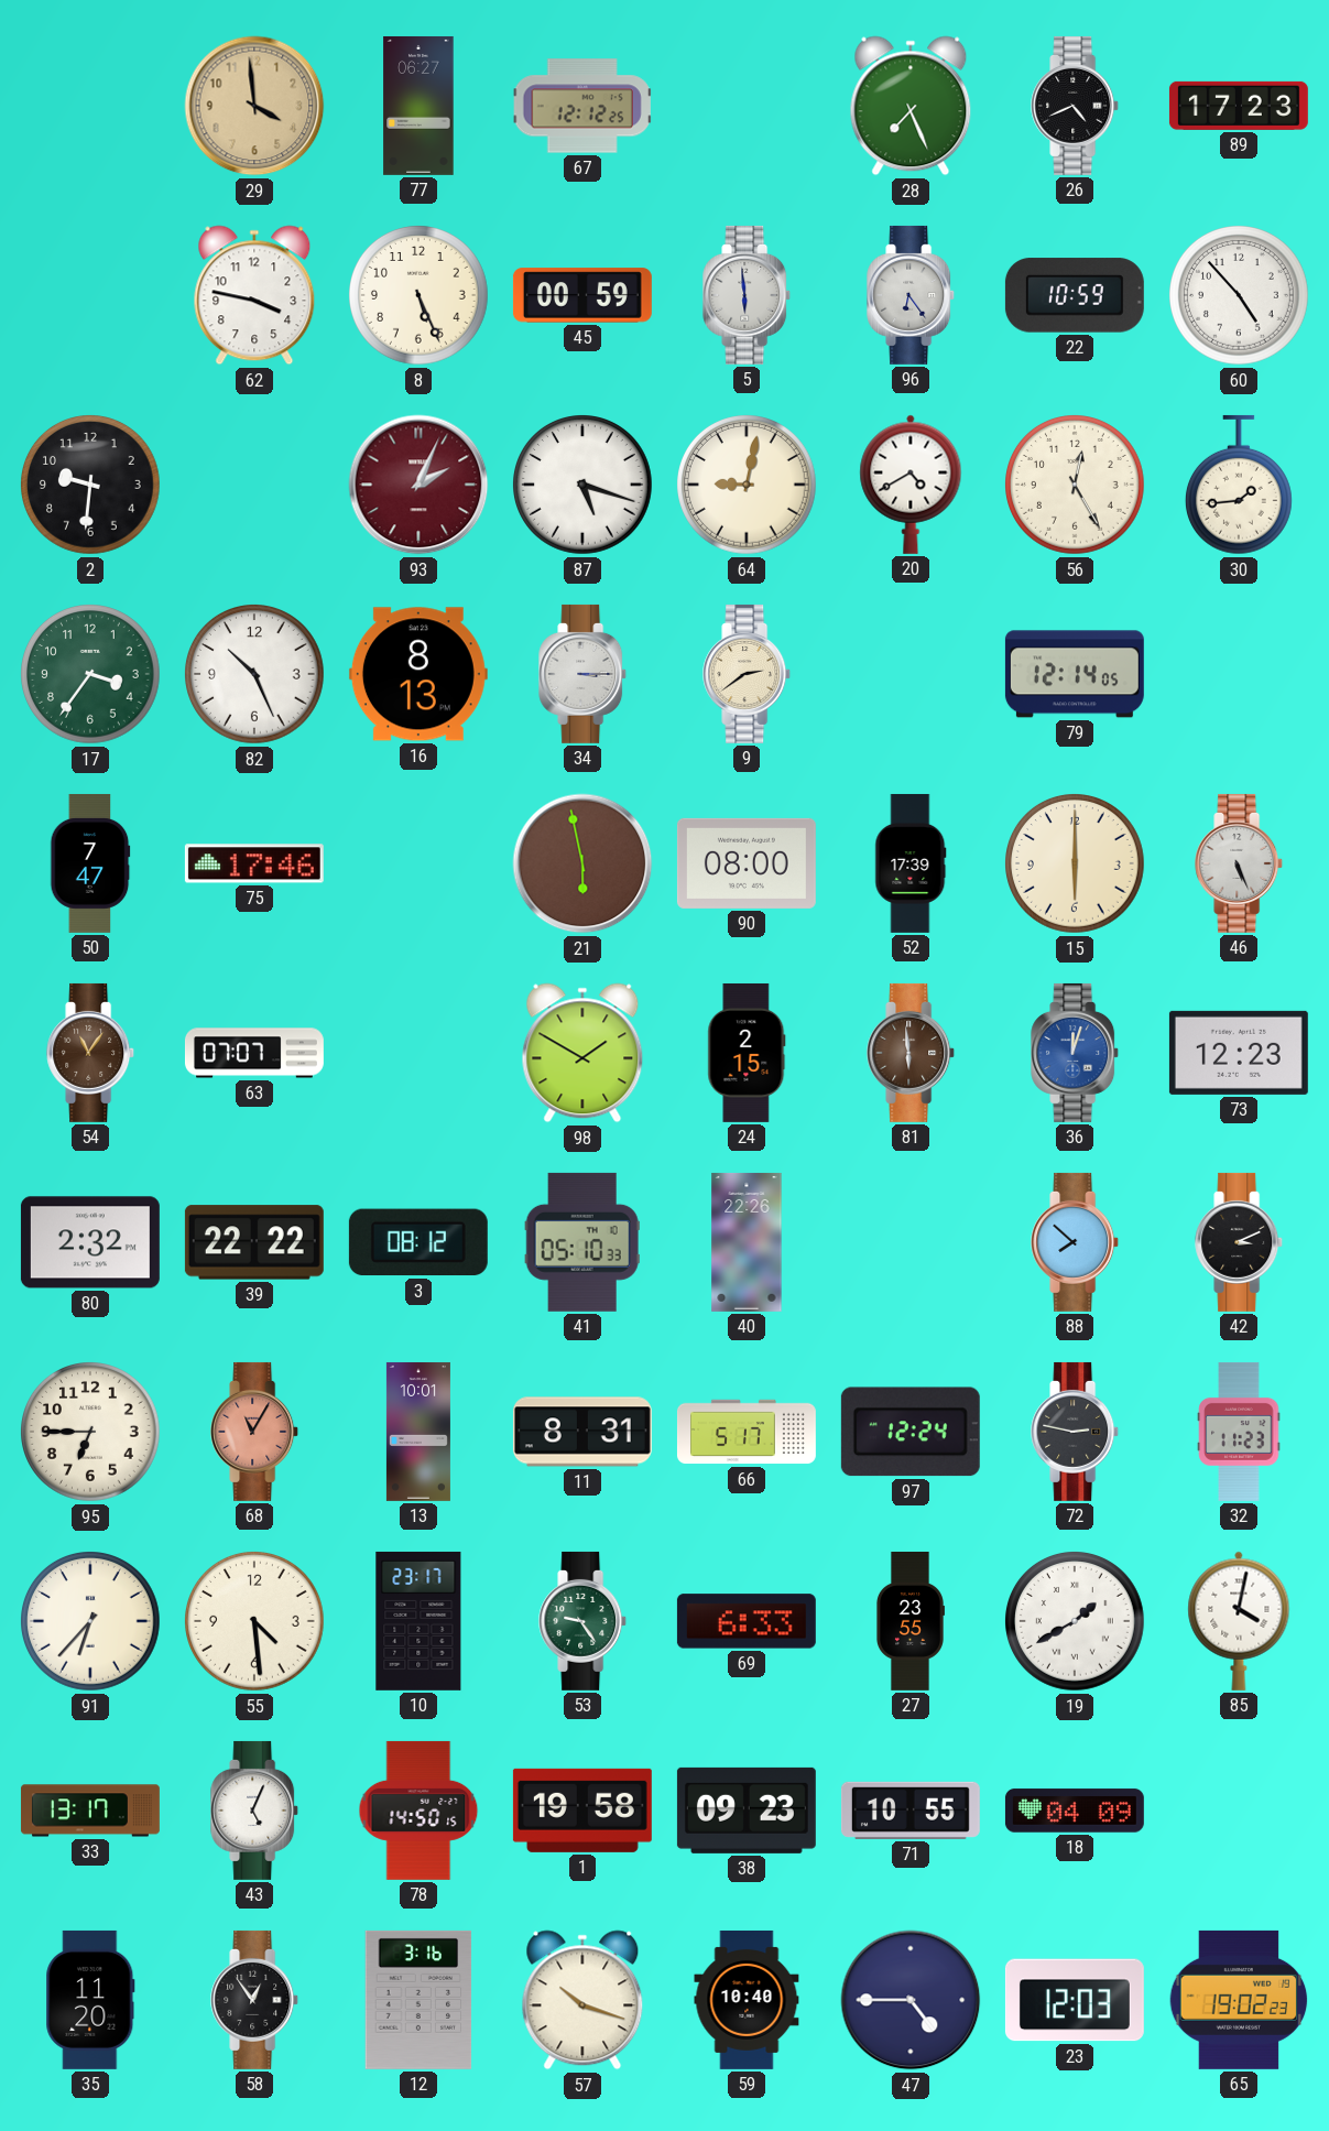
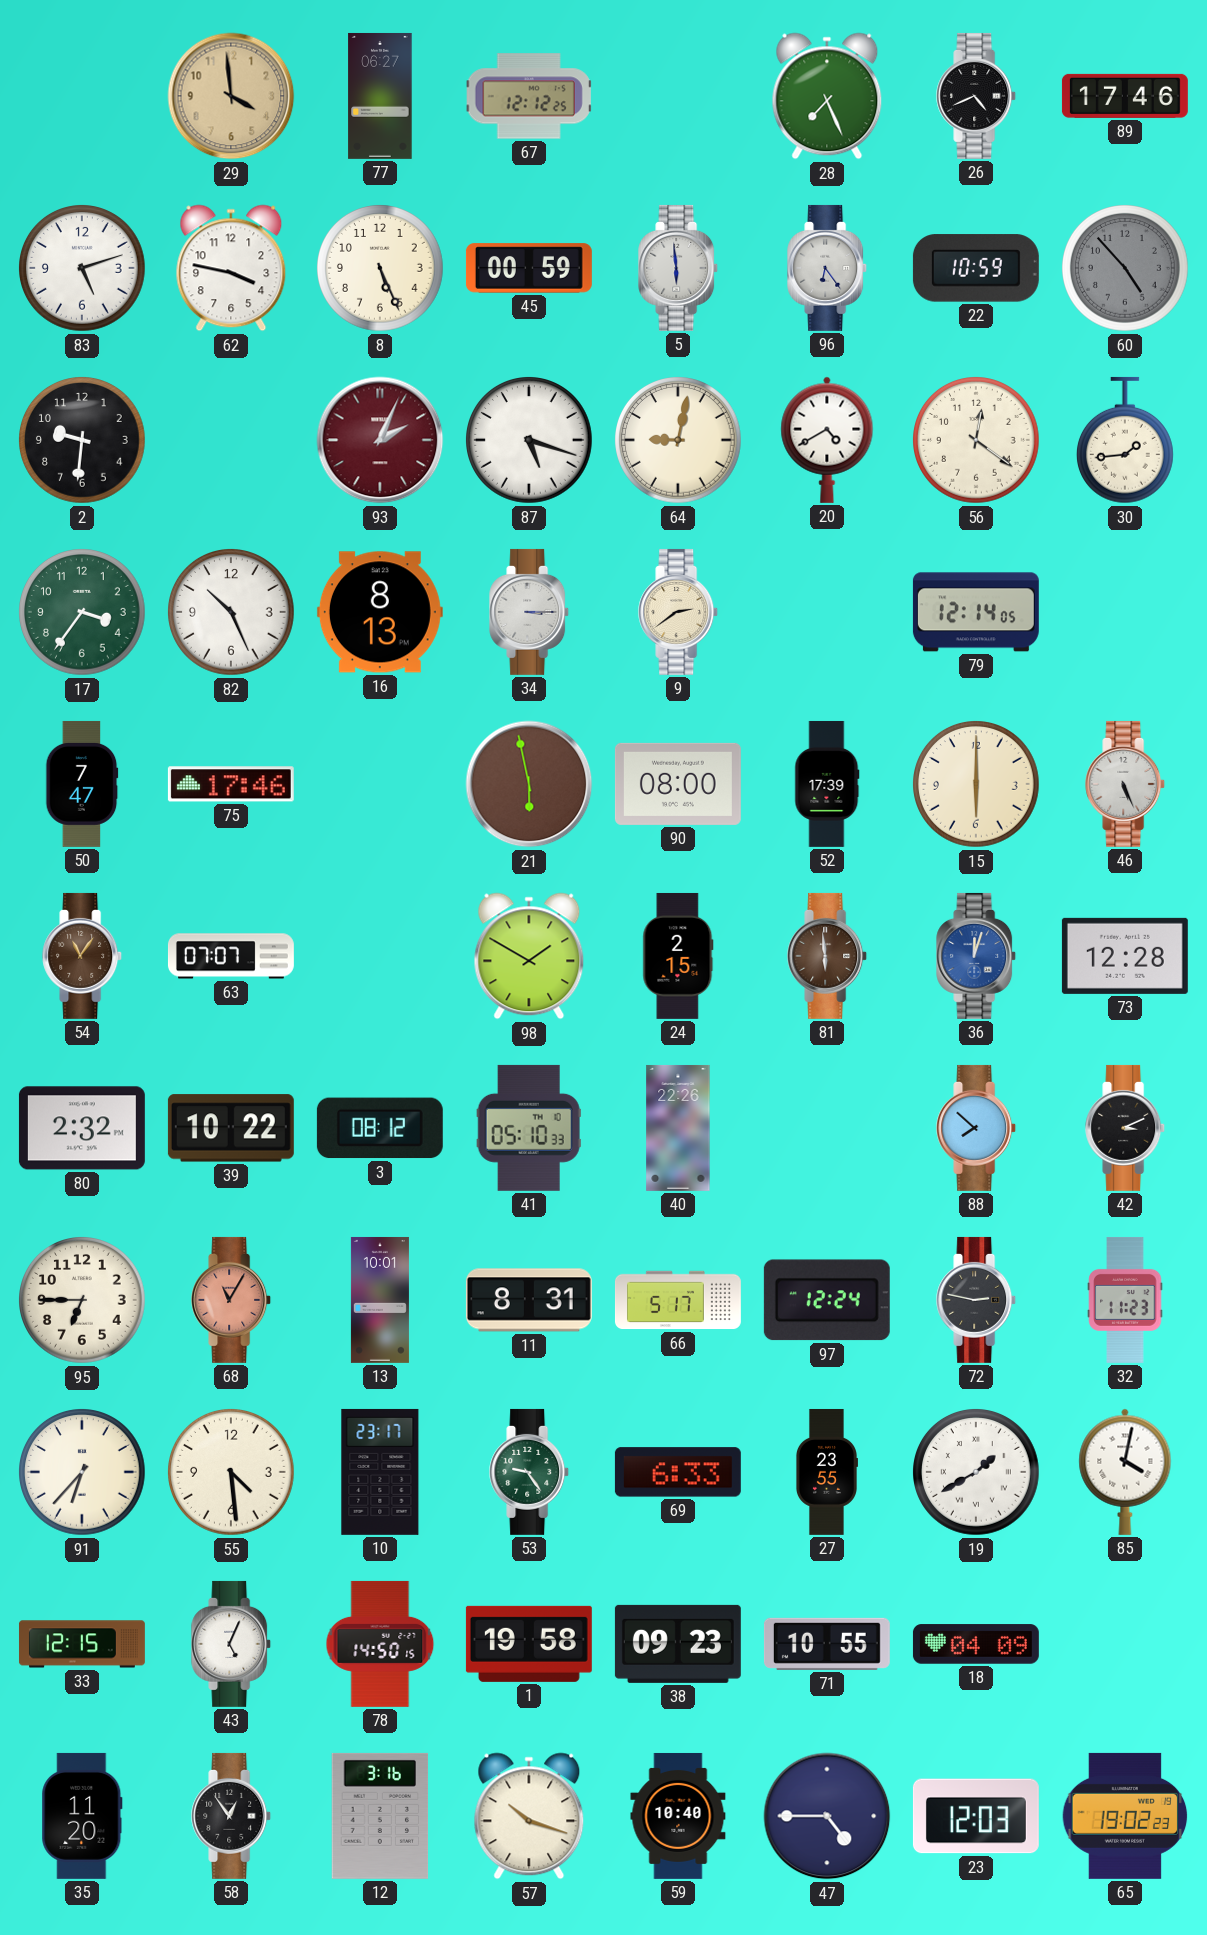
89: 17:23 -> 17:46 (1125, 96)
83: none -> 5:12 (83, 269)
60 dial: white -> grey (1126, 269)
56: 12:25 -> 12:21 (977, 441)
73: 12:23 -> 12:28 (1125, 956)
39: 22:22 -> 10:22 (231, 1128)
33: 13:17 -> 12:15 (82, 1644)
